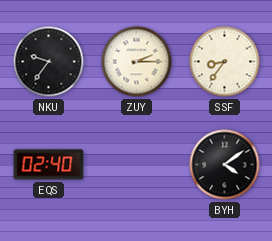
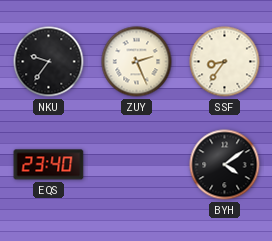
ZUY: 2:15 -> 2:26 (137, 62)
EQS: 02:40 -> 23:40 (49, 165)
